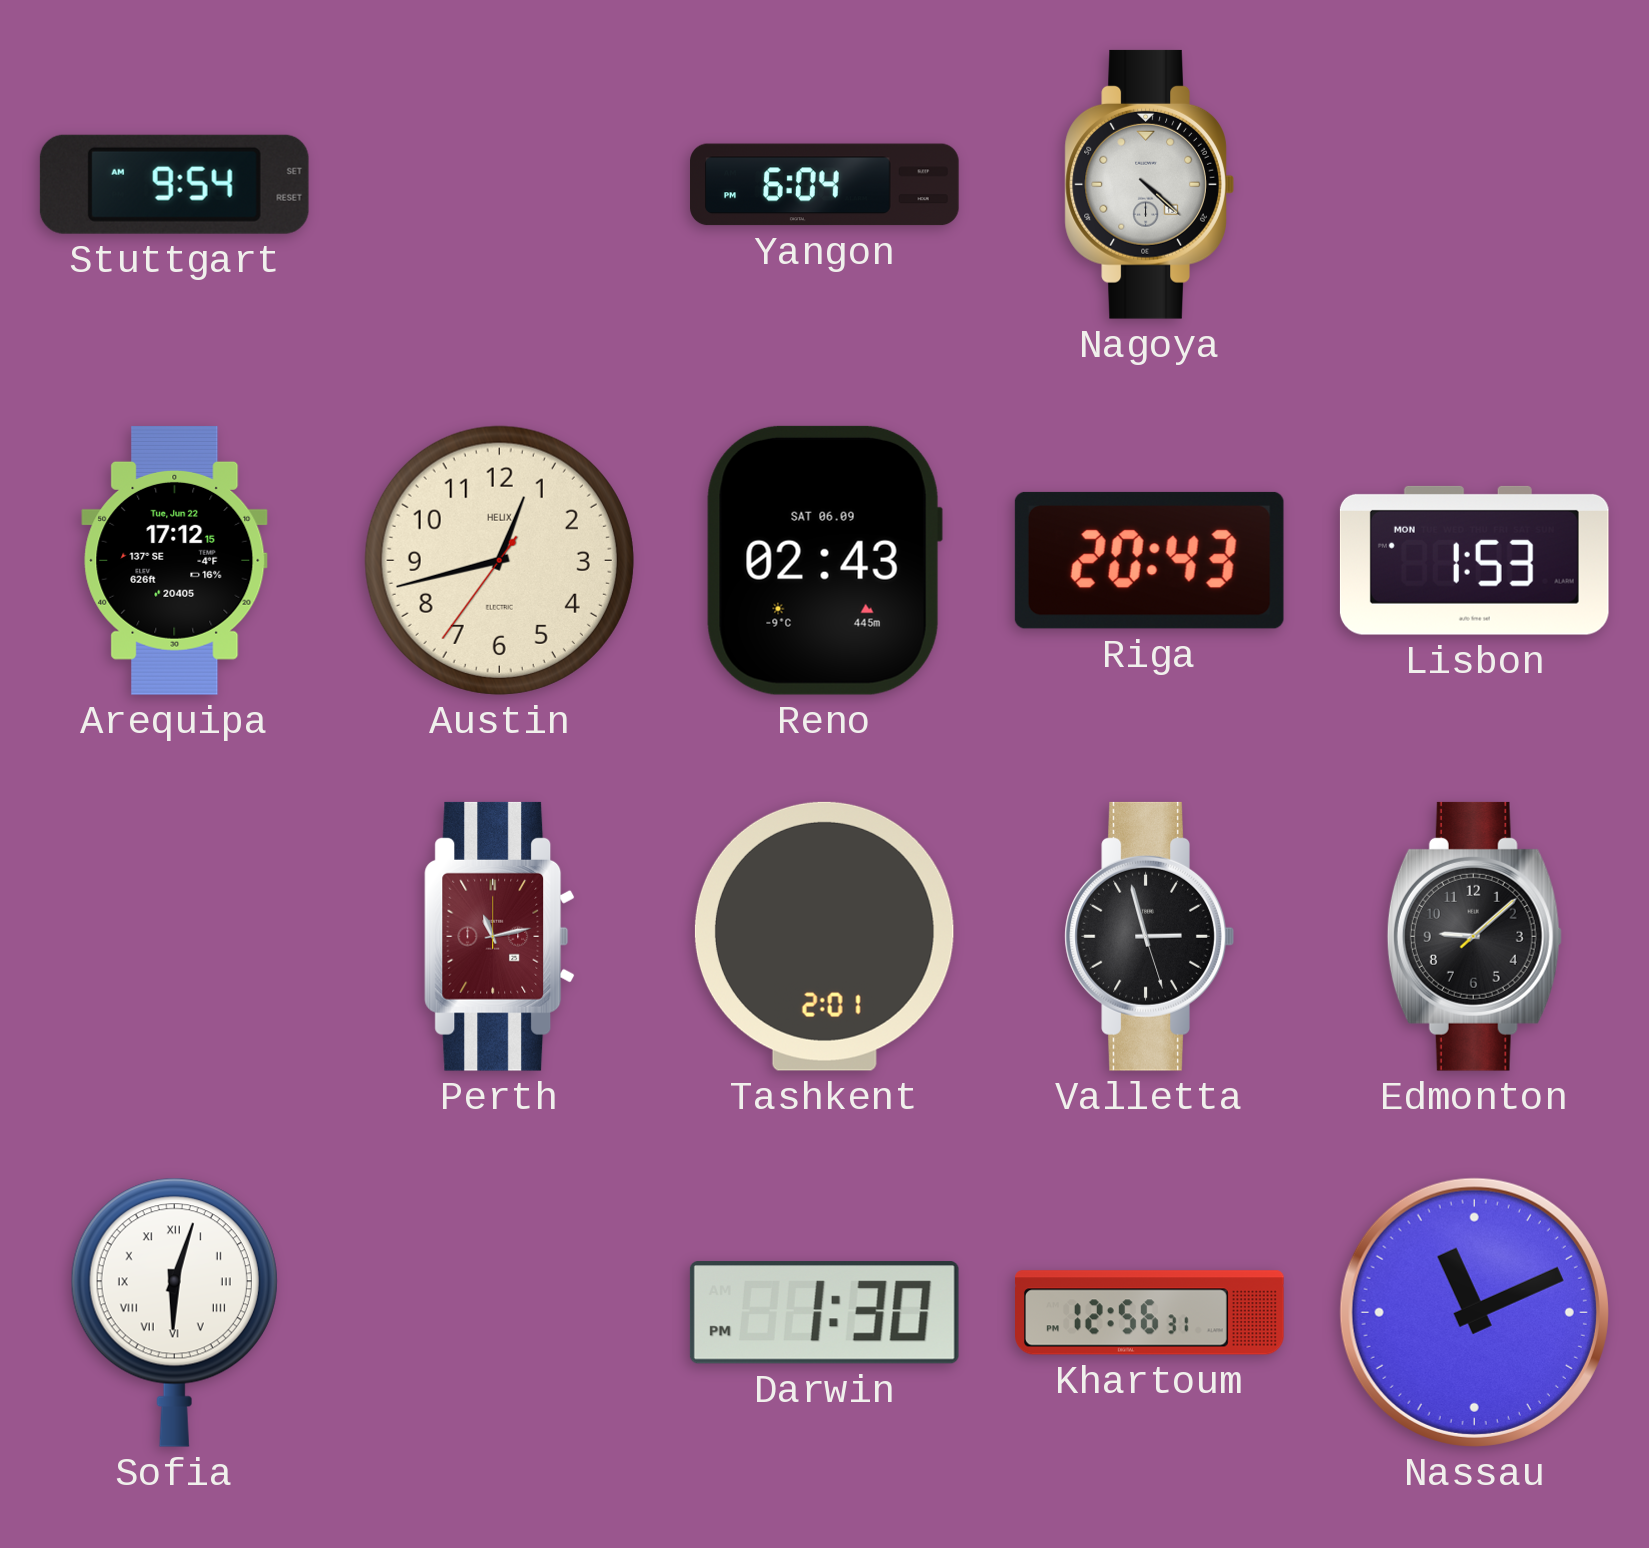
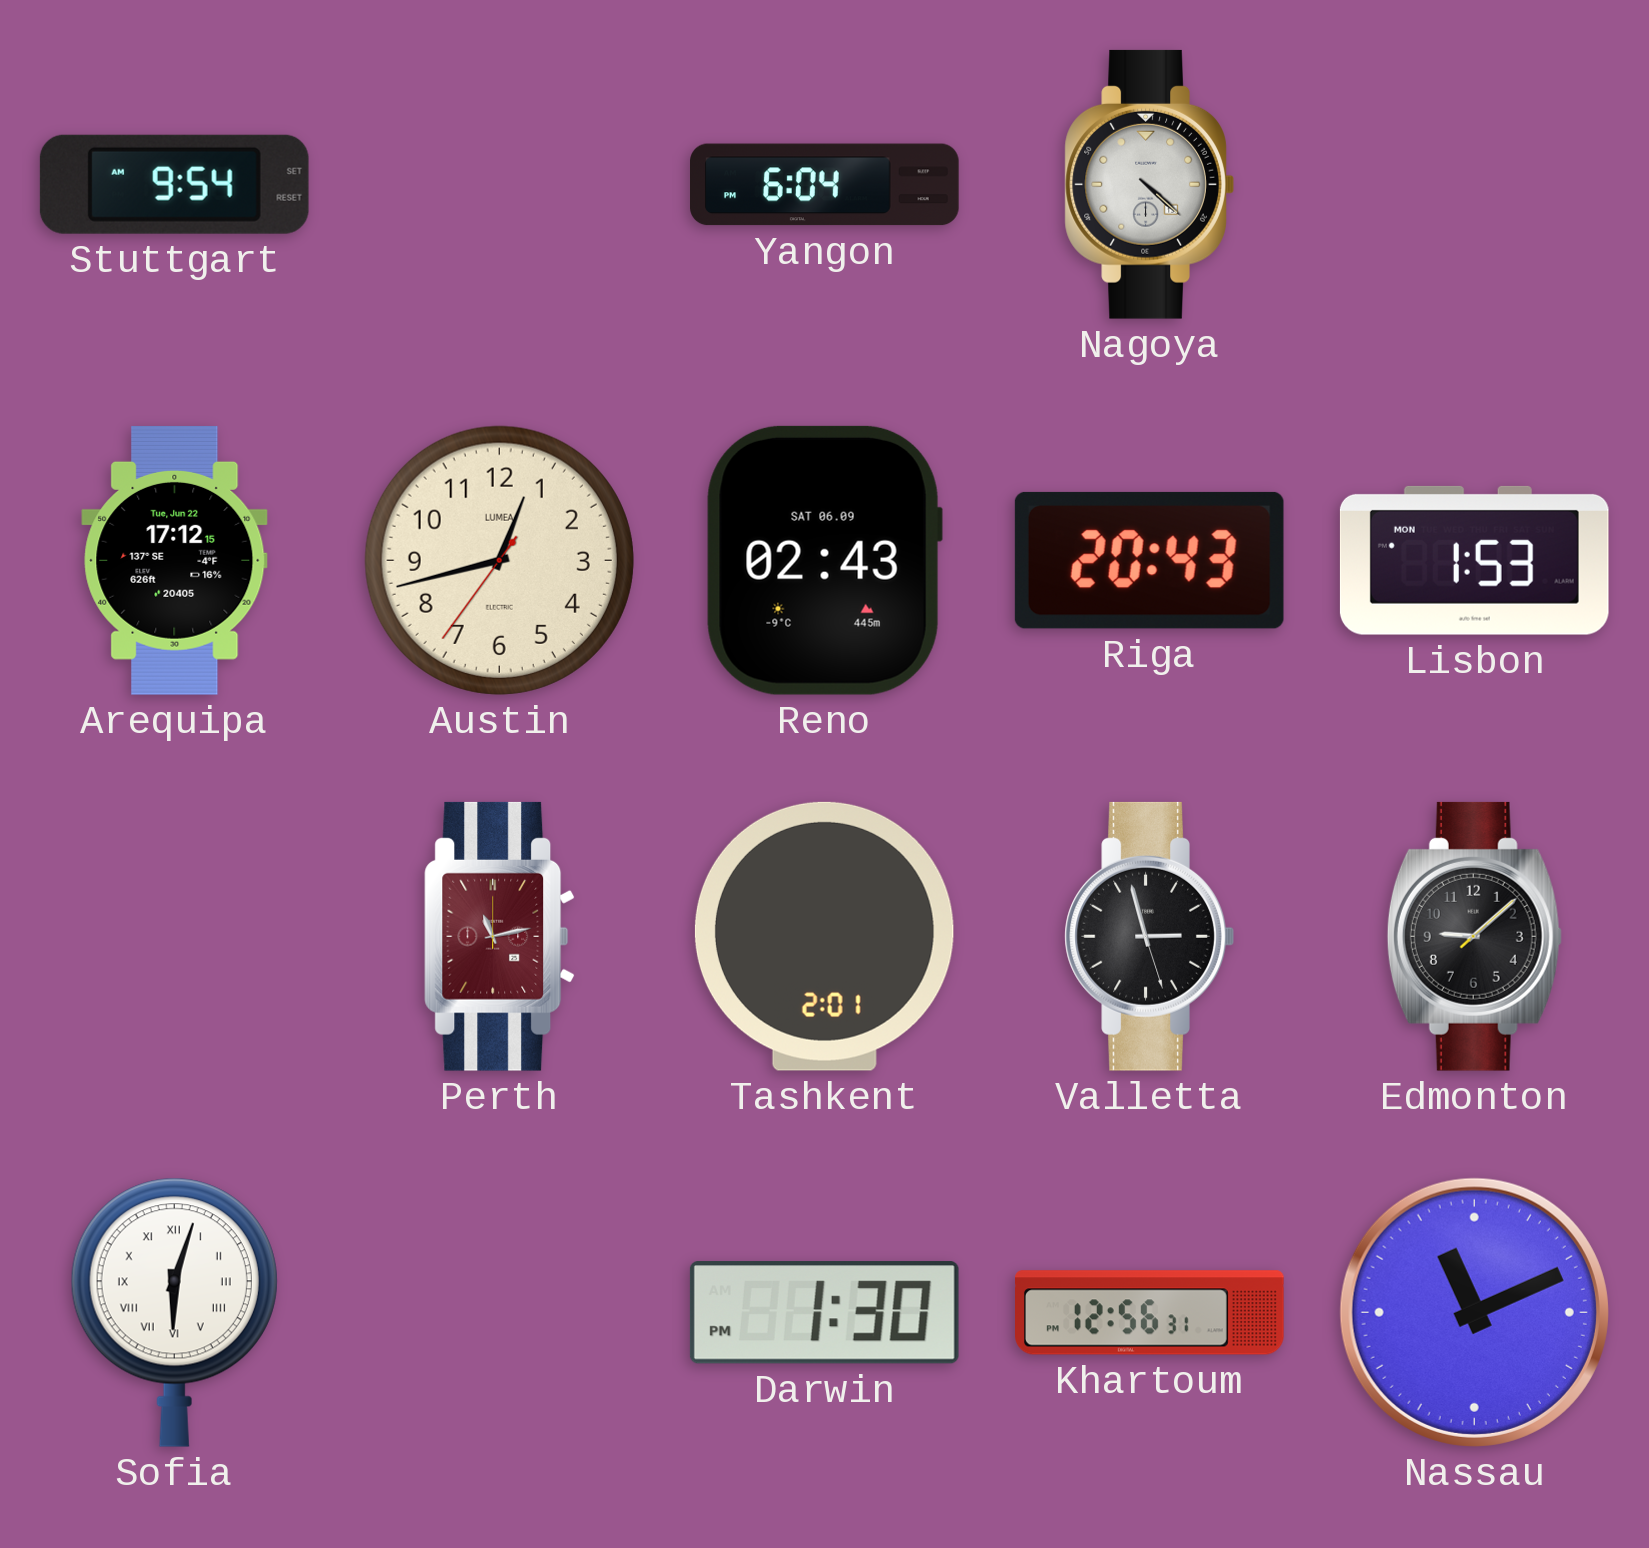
Austin brand: HELIX -> LUMEA (499, 560)
